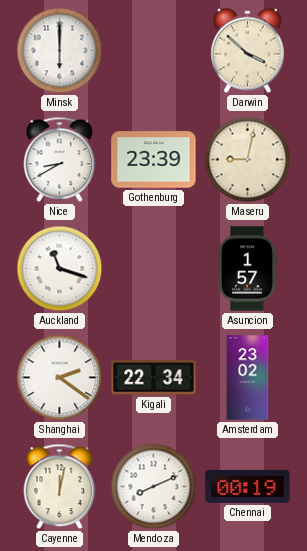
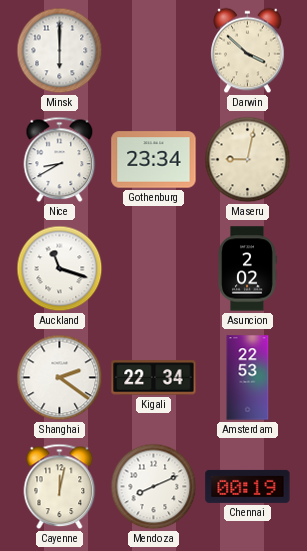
Gothenburg: 23:39 -> 23:34 (154, 160)
Asuncion: 1:57 -> 2:02 (247, 269)
Amsterdam: 23:02 -> 22:53 (248, 378)
